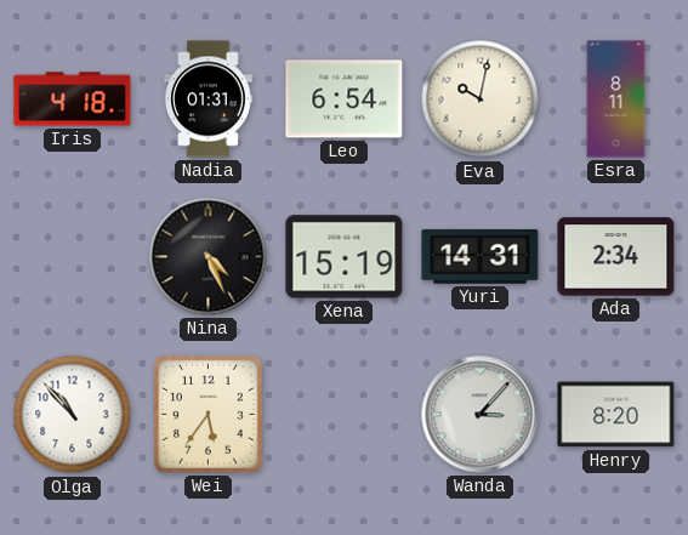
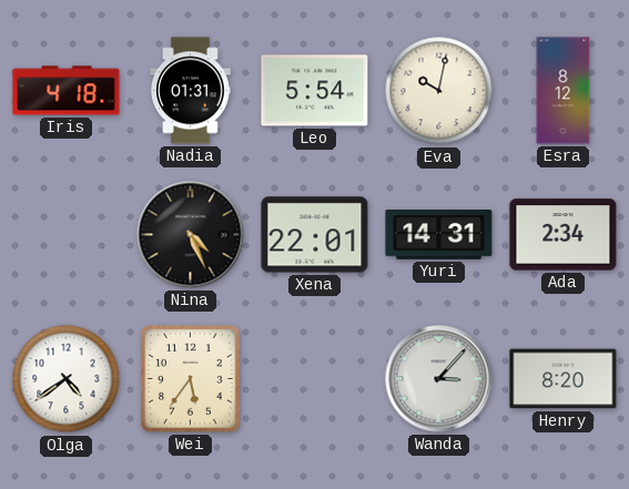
Leo: 6:54 -> 5:54 (315, 91)
Esra: 8:11 -> 8:12 (564, 91)
Xena: 15:19 -> 22:01 (315, 235)
Olga: 10:53 -> 4:39 (67, 379)
